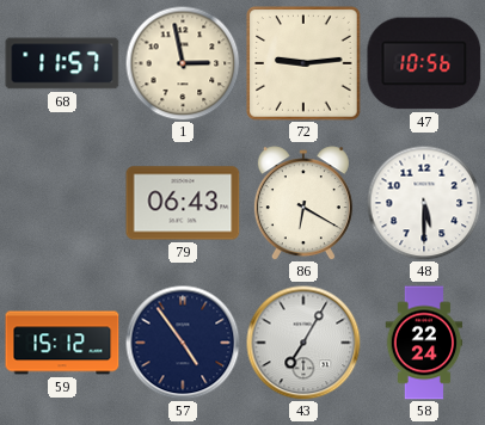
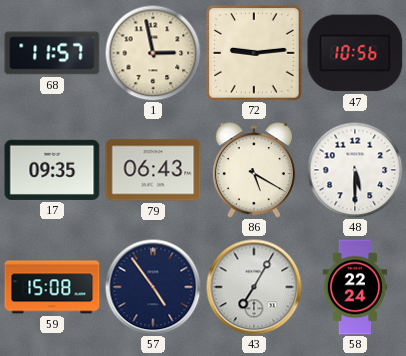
17: none -> 09:35 (52, 170)
86: 6:20 -> 5:20 (254, 170)
59: 15:12 -> 15:08 (52, 287)
